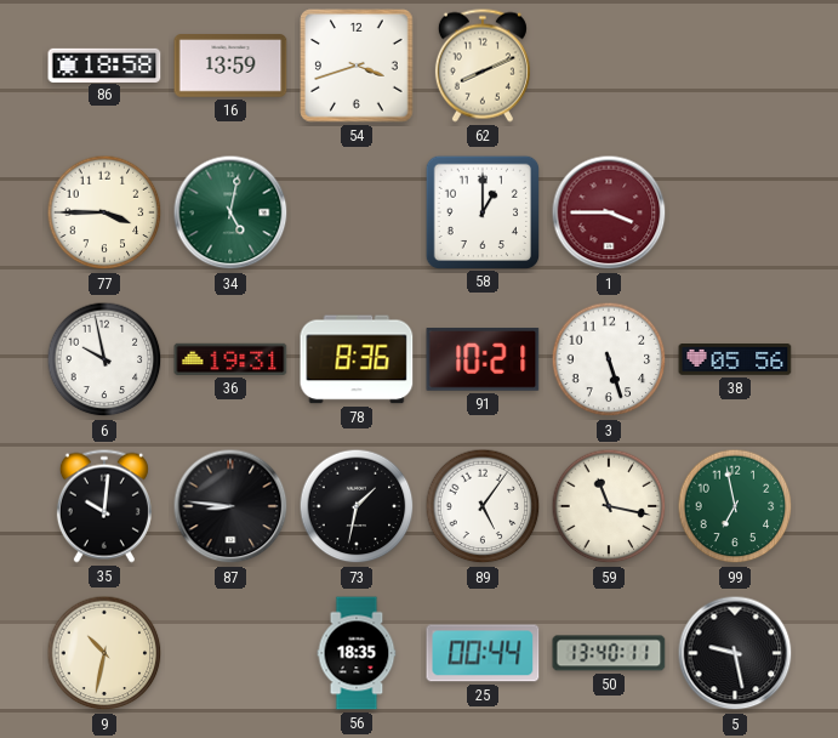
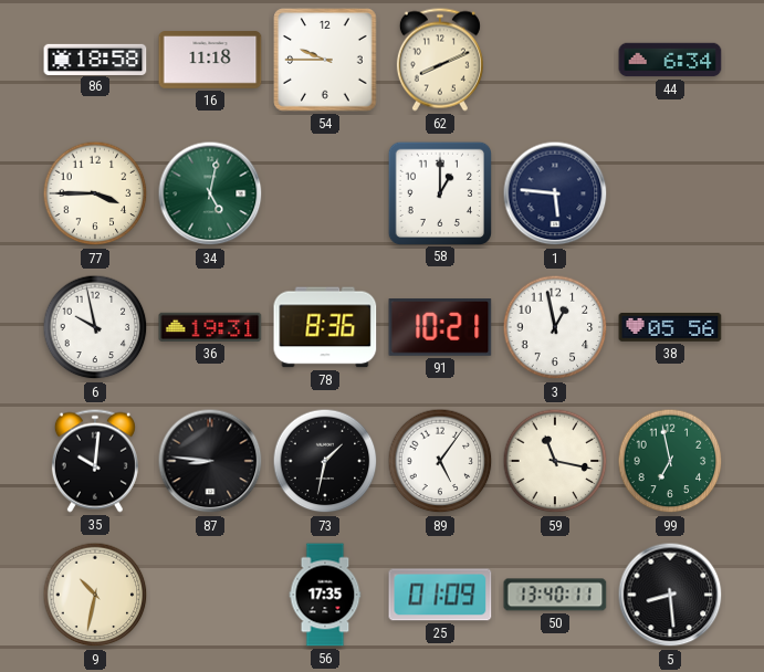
16: 13:59 -> 11:18 (210, 60)
54: 3:42 -> 9:45 (325, 60)
44: none -> 6:34 (670, 60)
1: 3:45 -> 5:46 (555, 193)
1 dial: burgundy -> navy (555, 193)
3: 5:27 -> 12:58 (555, 327)
56: 18:35 -> 17:35 (325, 595)
25: 00:44 -> 01:09 (440, 595)
5: 9:28 -> 8:29 (670, 595)
